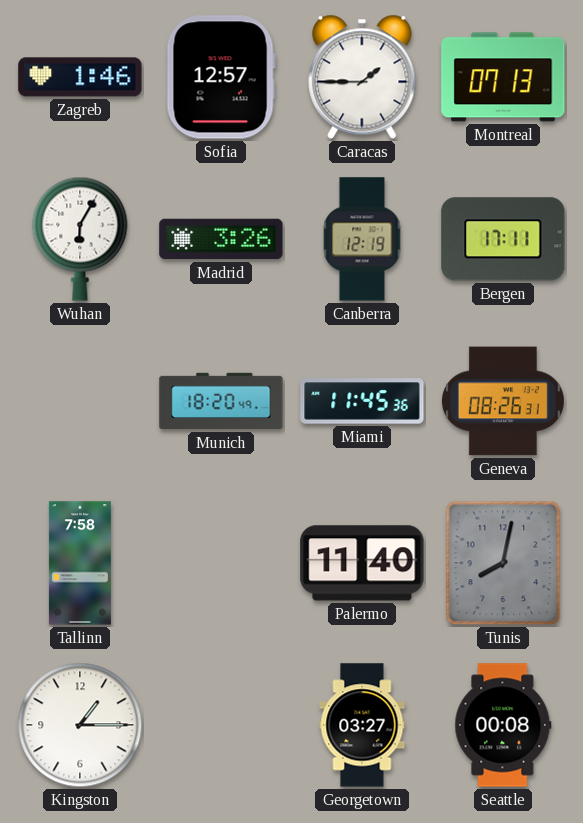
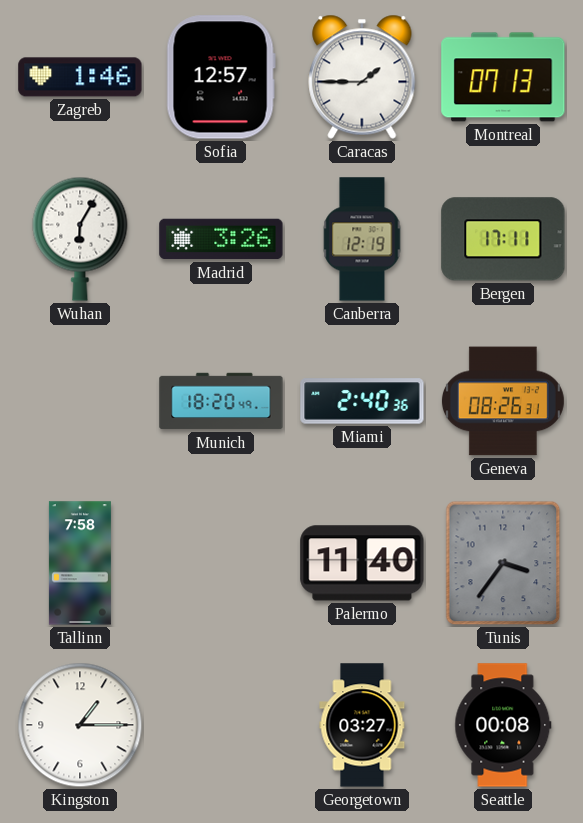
Miami: 11:45 -> 2:40 (362, 401)
Tunis: 8:02 -> 3:36 (503, 563)
